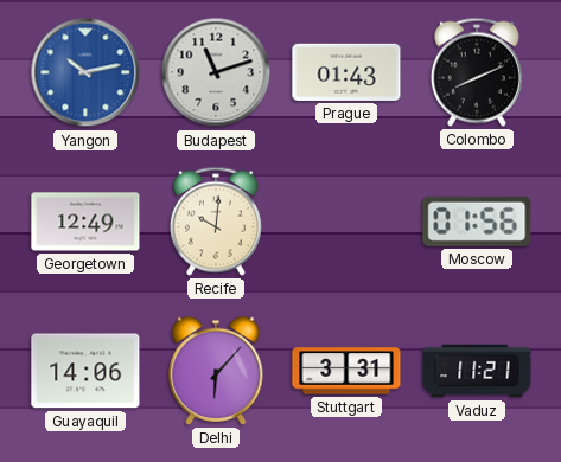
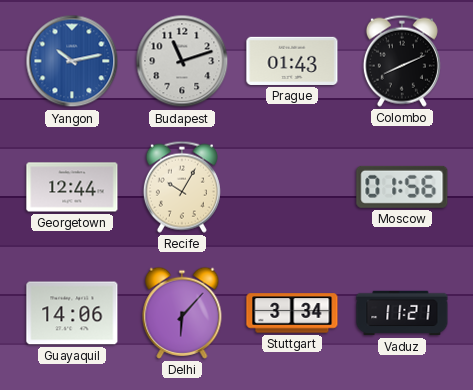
Georgetown: 12:49 -> 12:44 (72, 187)
Recife: 10:01 -> 10:05 (182, 187)
Stuttgart: 3:31 -> 3:34 (292, 313)
